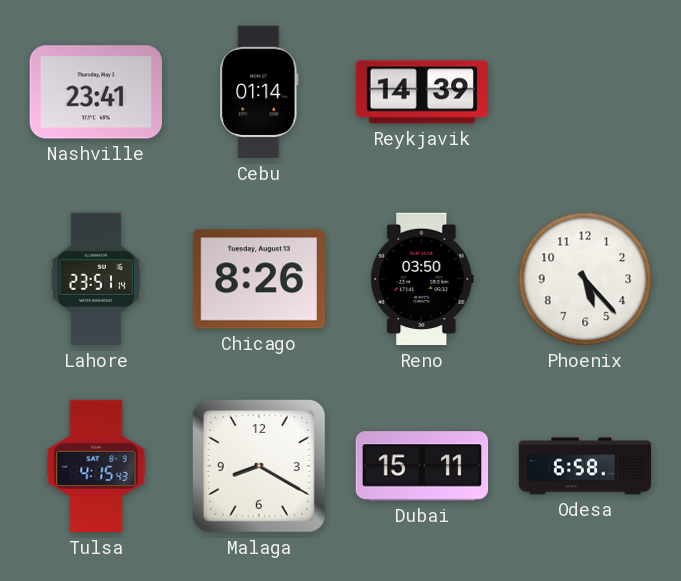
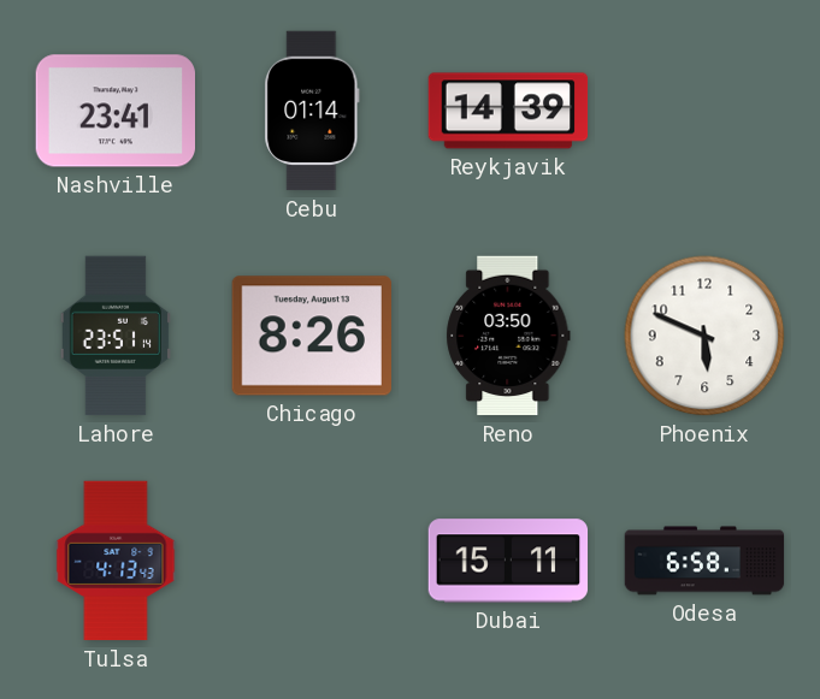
Phoenix: 5:23 -> 5:49 (704, 336)
Tulsa: 4:15 -> 4:13 (116, 561)
Malaga: 8:20 -> none (259, 466)
